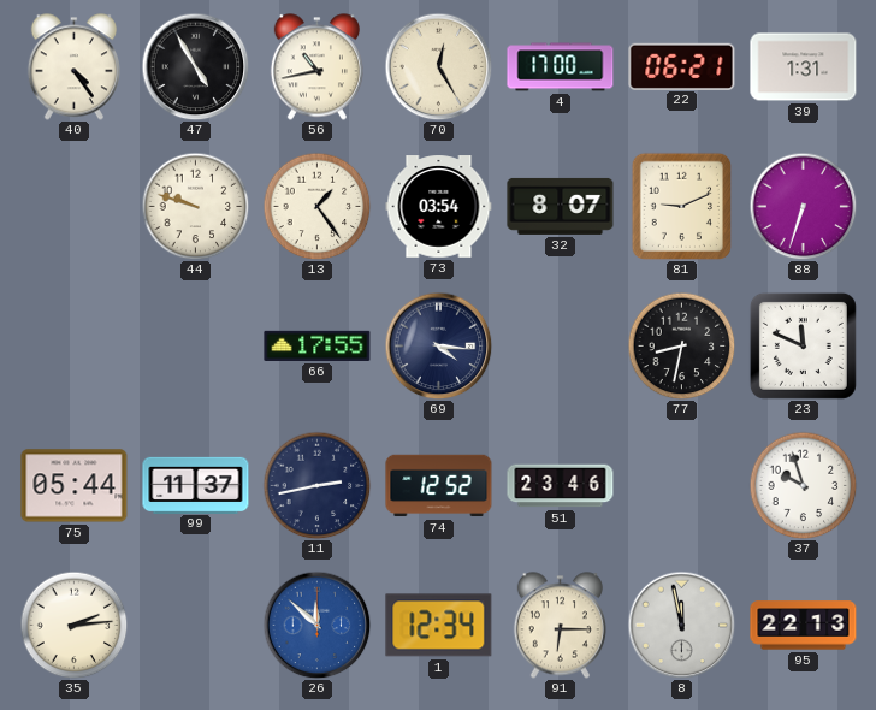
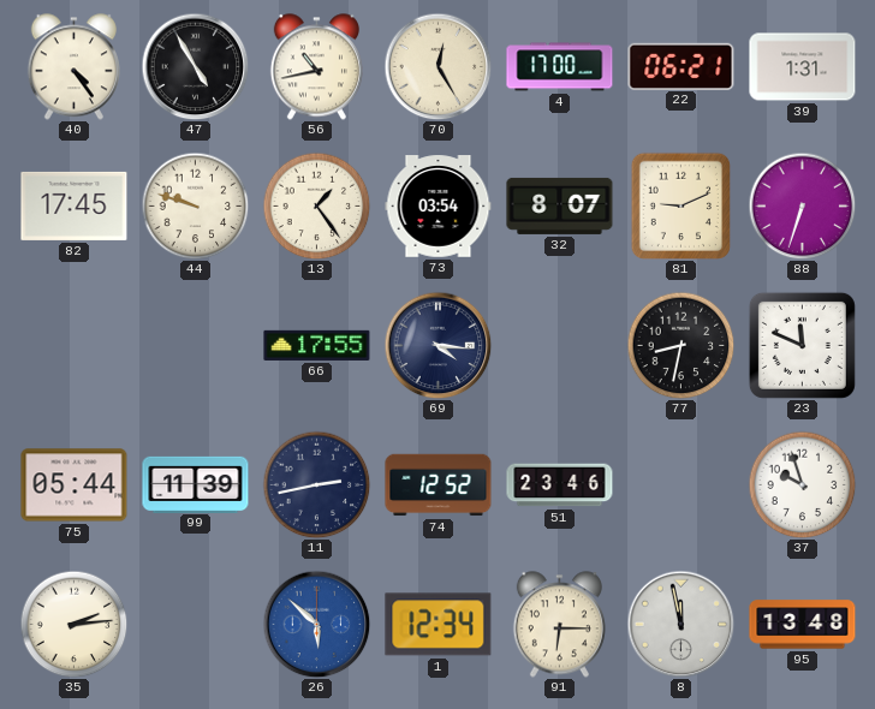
82: none -> 17:45 (75, 205)
99: 11:37 -> 11:39 (196, 484)
26: 11:52 -> 5:52 (316, 624)
95: 22:13 -> 13:48 (803, 625)
